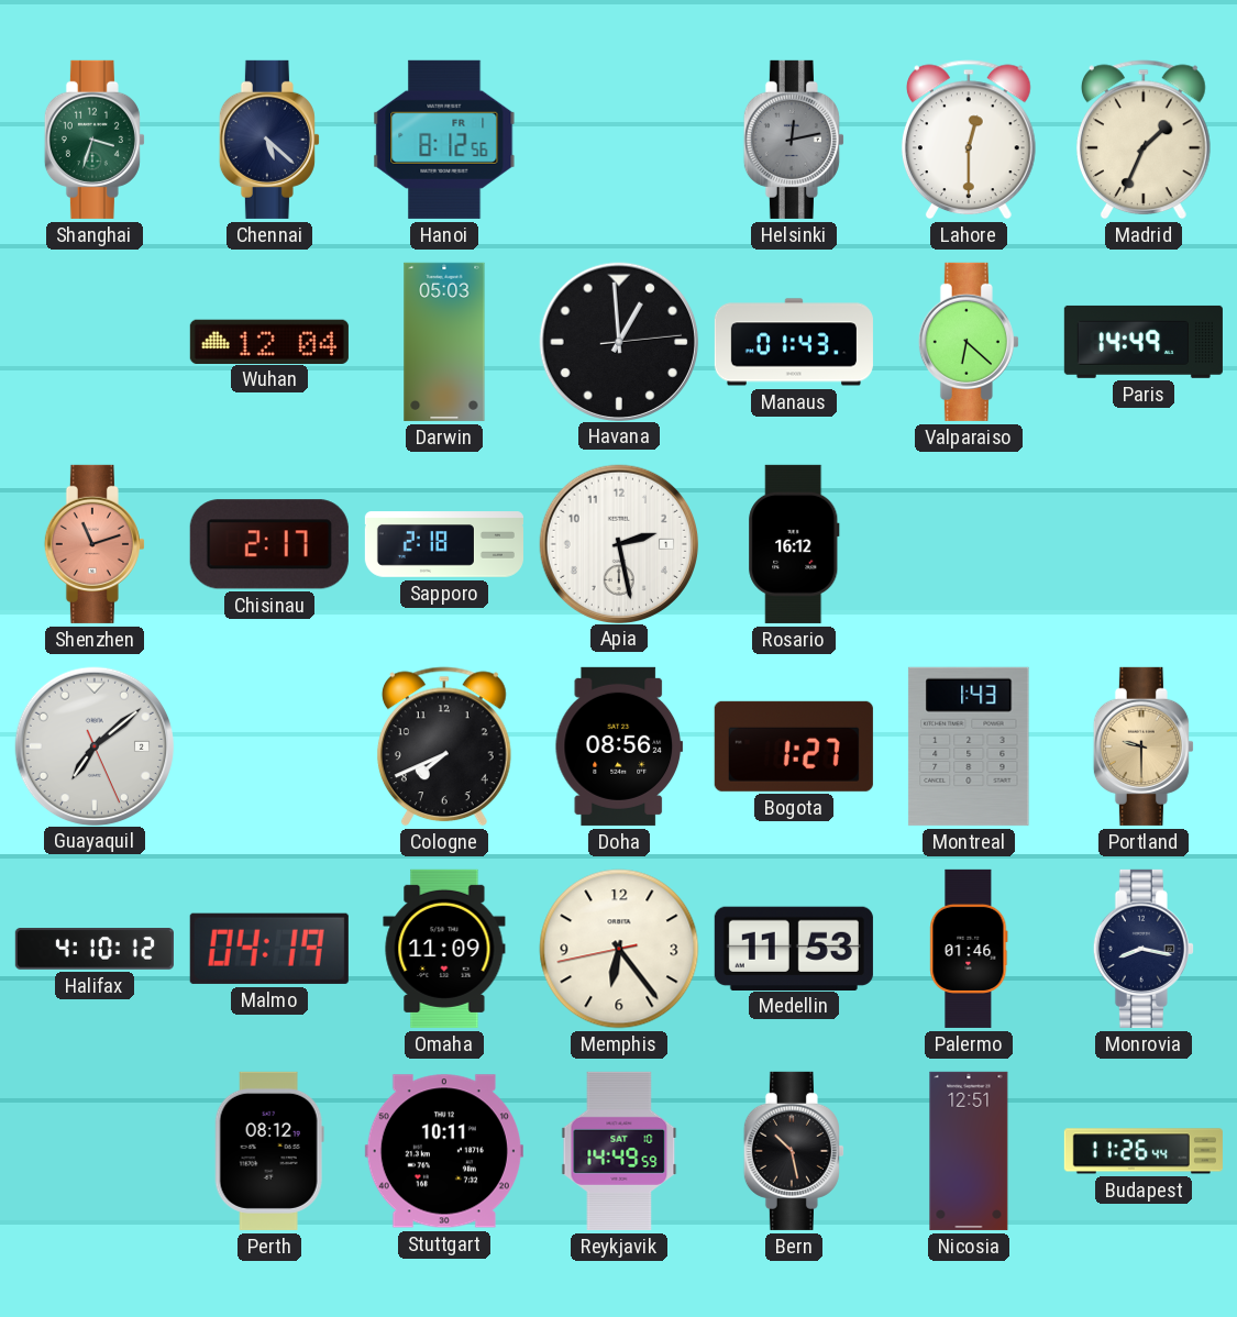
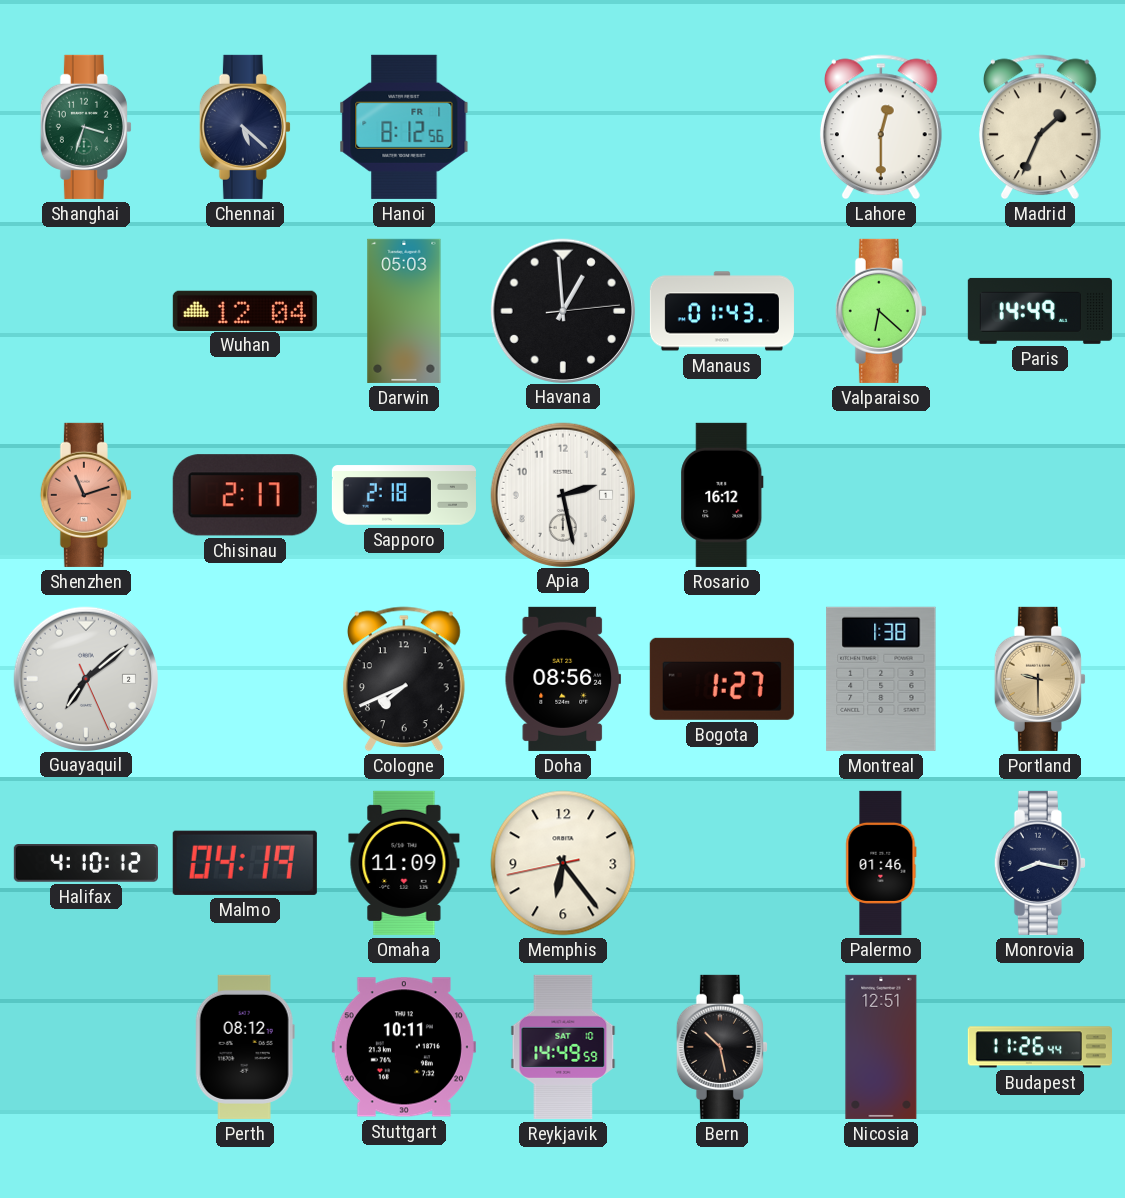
Helsinki: 12:13 -> none (794, 140)
Montreal: 1:43 -> 1:38 (881, 679)
Medellin: 11:53 -> none (794, 948)
